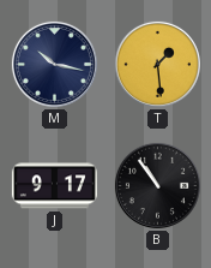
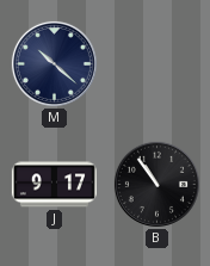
M: 10:17 -> 10:22 (54, 63)
T: 1:29 -> none (157, 64)
